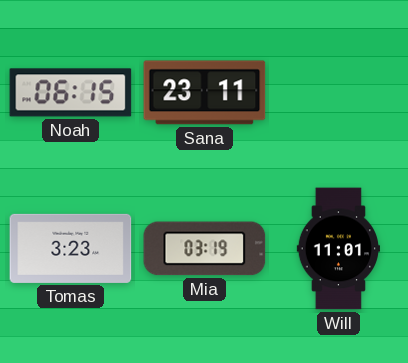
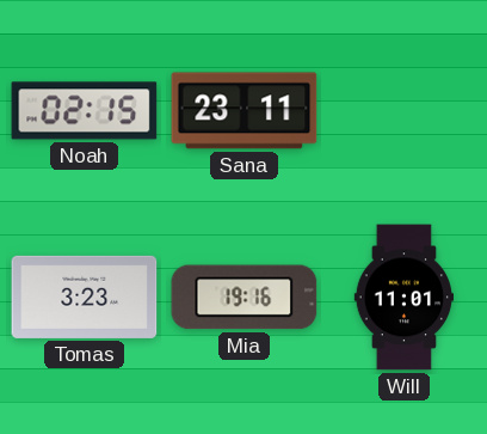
Noah: 06:15 -> 02:15 (85, 111)
Mia: 03:19 -> 19:16 (245, 298)
